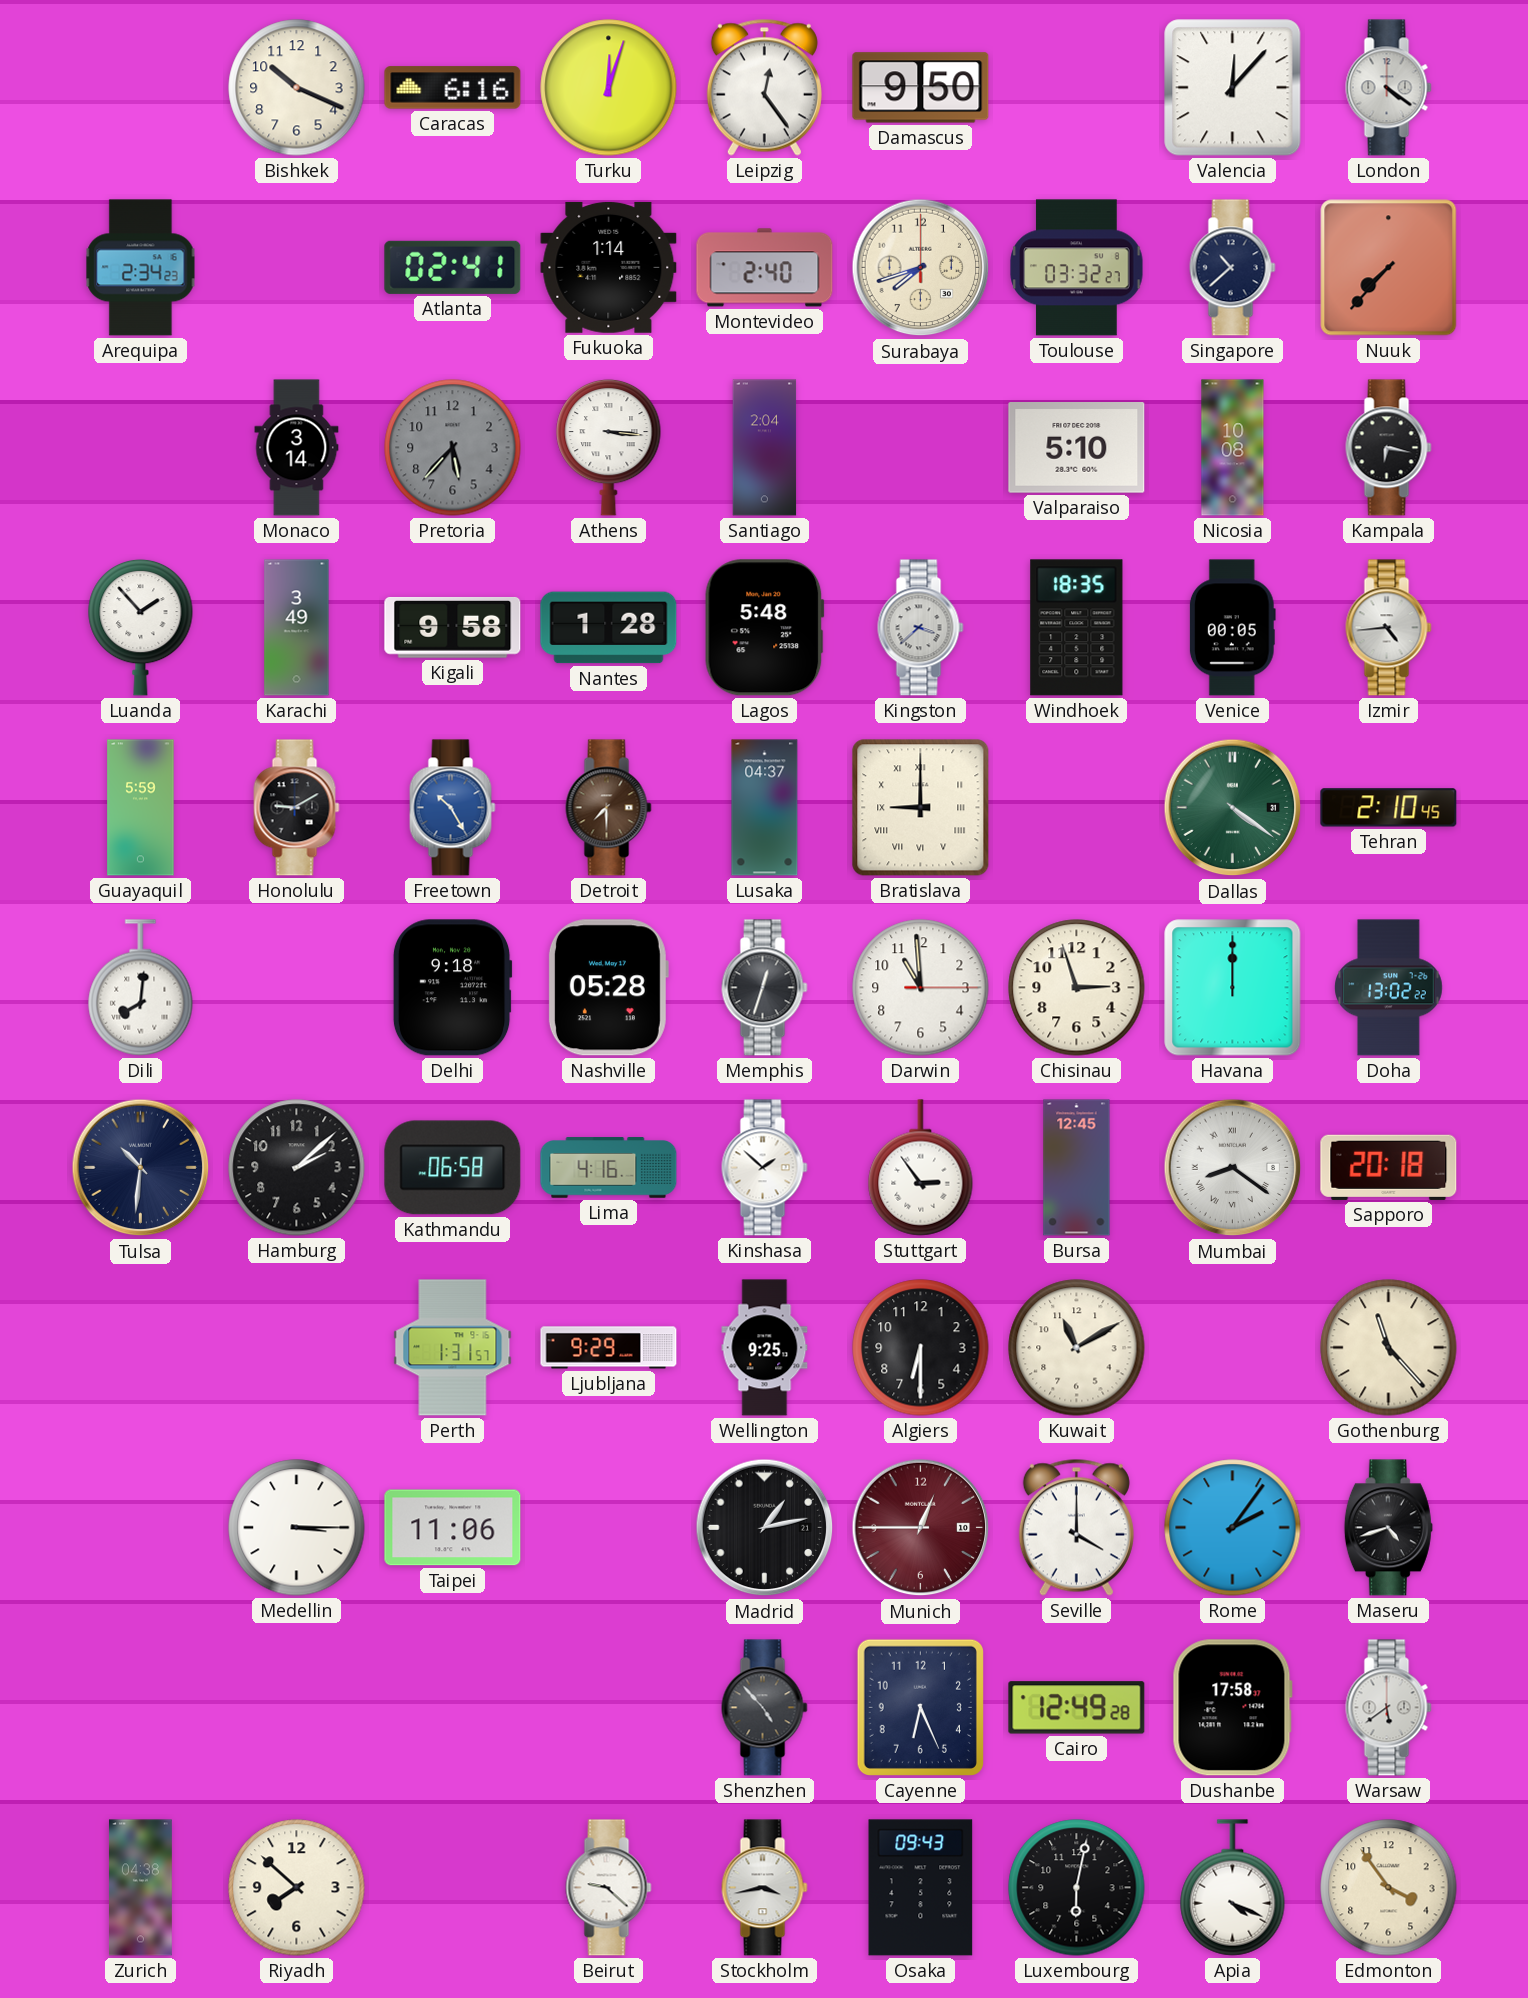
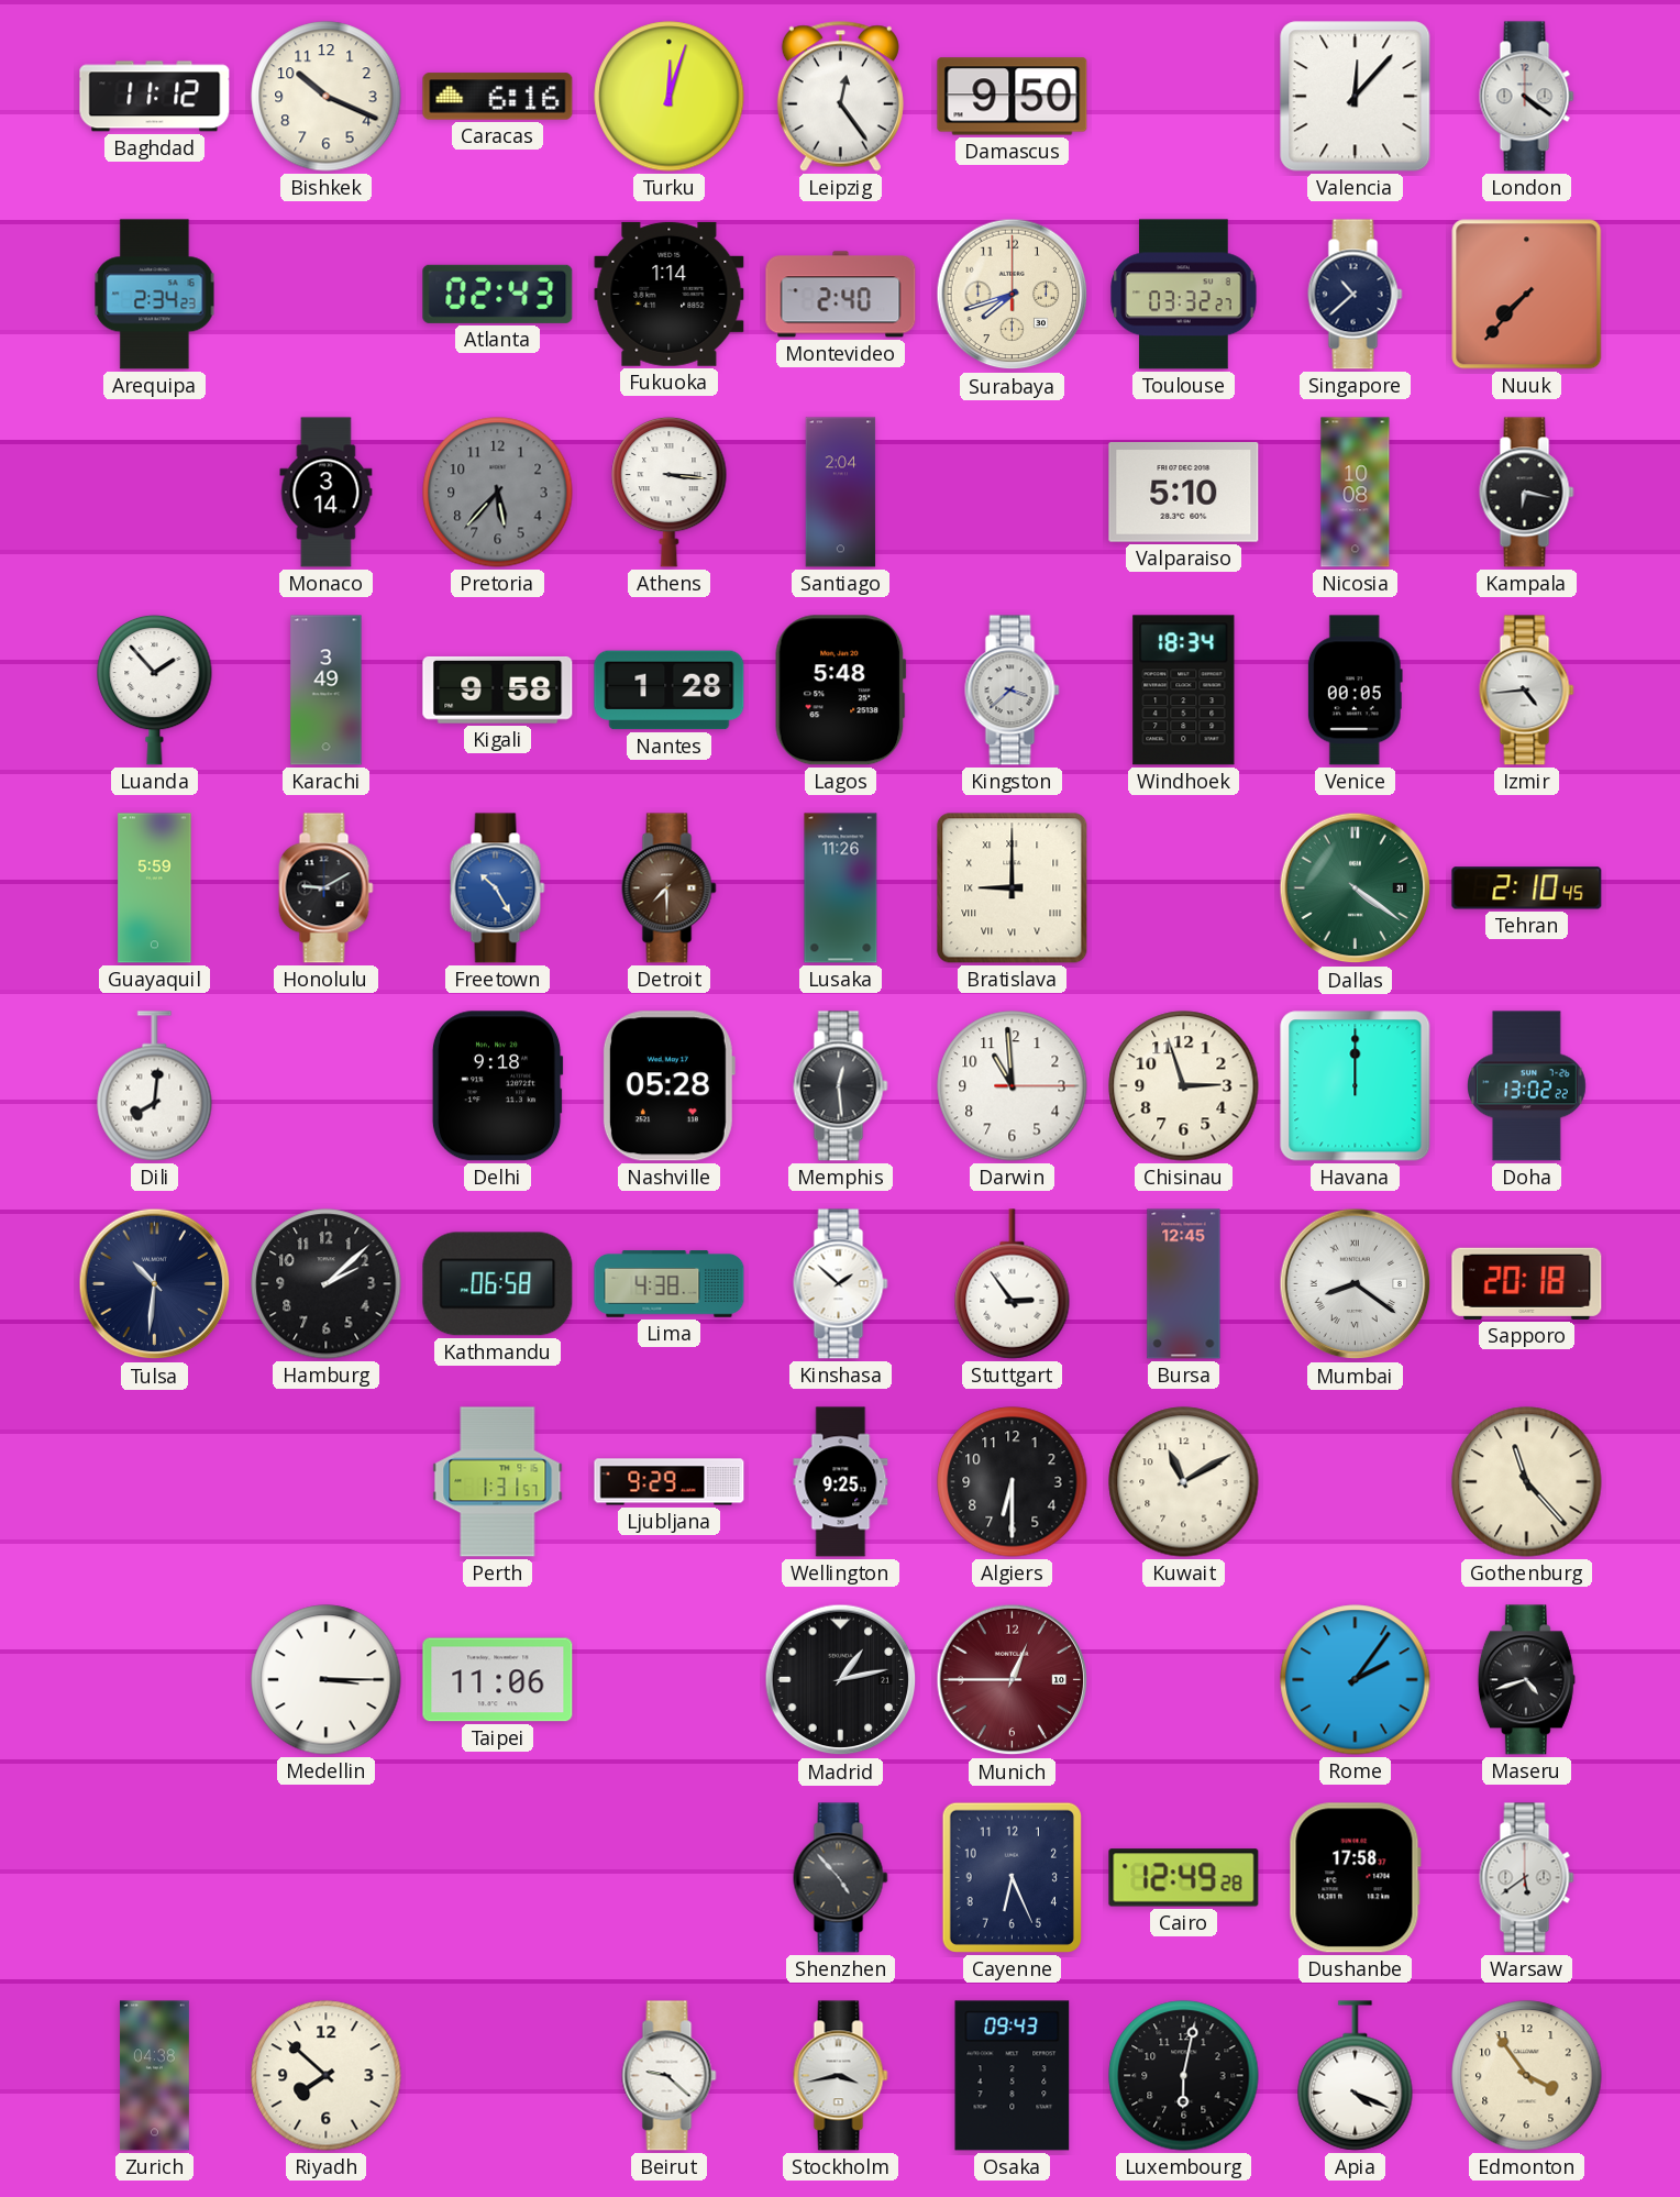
Baghdad: none -> 11:12 (155, 97)
Atlanta: 02:41 -> 02:43 (498, 294)
Windhoek: 18:35 -> 18:34 (1184, 691)
Lusaka: 04:37 -> 11:26 (841, 888)
Memphis: 12:33 -> 12:29 (841, 1086)
Lima: 4:16 -> 4:38 (670, 1284)
Seville: 4:00 -> none (1076, 1527)
